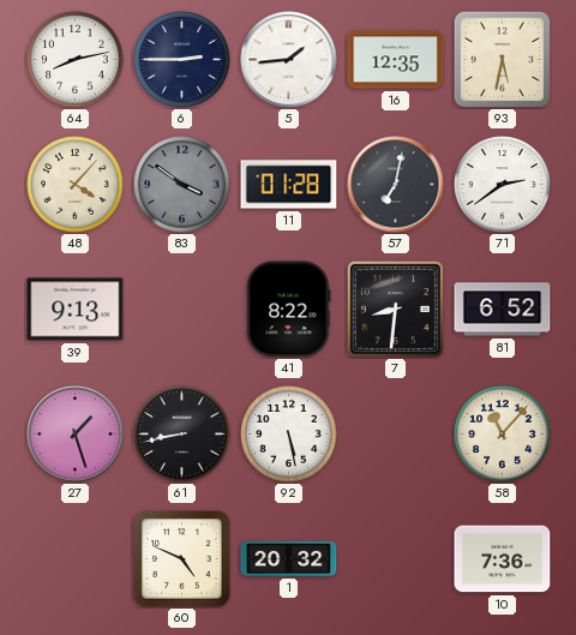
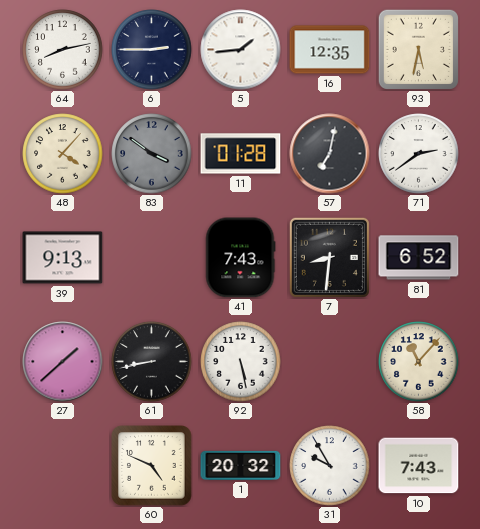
41: 8:22 -> 7:43 (240, 258)
27: 1:27 -> 1:38 (63, 362)
31: none -> 9:55 (330, 466)
10: 7:36 -> 7:43 (419, 466)
